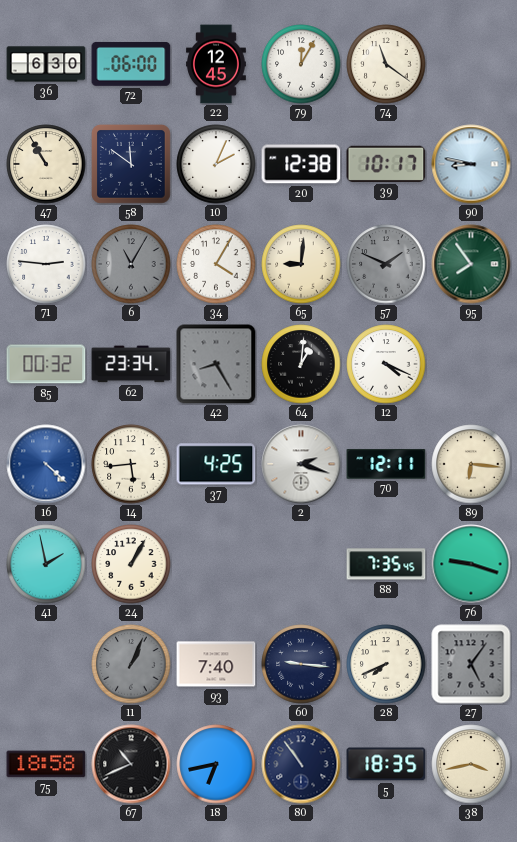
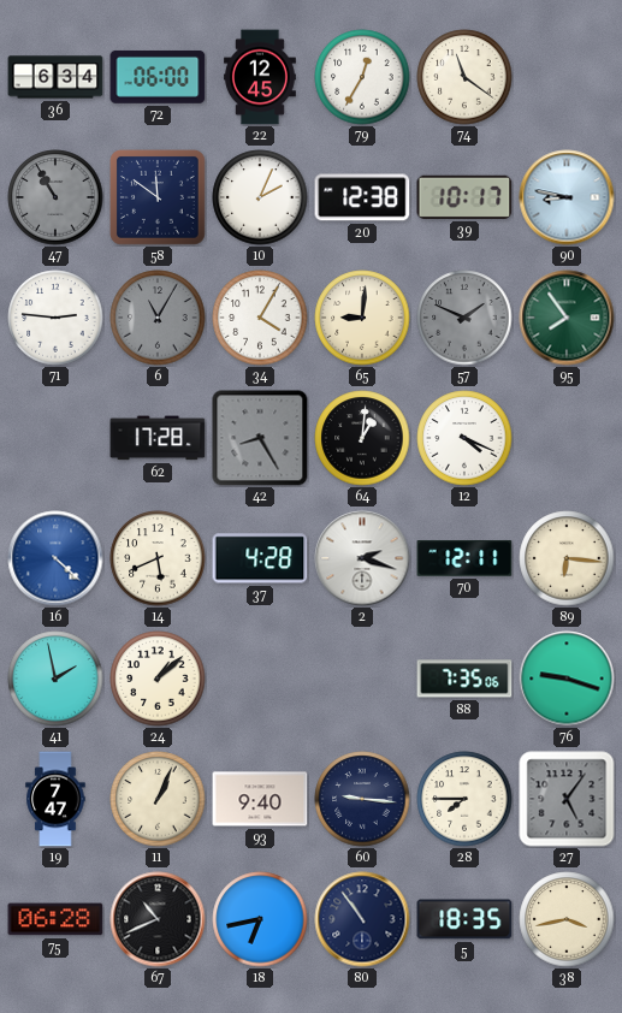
36: 6:30 -> 6:34 (55, 77)
79: 12:05 -> 12:35 (362, 77)
47 dial: cream -> grey (55, 197)
85: 00:32 -> none (46, 364)
62: 23:34 -> 17:28 (158, 438)
14: 5:44 -> 5:41 (158, 558)
37: 4:25 -> 4:28 (260, 558)
24: 1:05 -> 1:08 (158, 679)
88: 7:35:45 -> 7:35:06 (464, 679)
19: none -> 7:47 (55, 799)
11 dial: grey -> cream (158, 799)
93: 7:40 -> 9:40 (260, 799)
28: 7:41 -> 7:45 (464, 799)
75: 18:58 -> 06:28 (55, 919)
